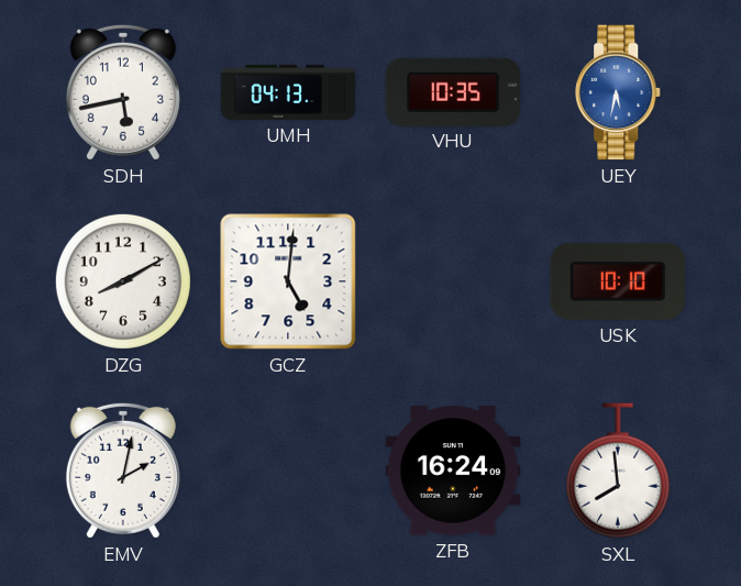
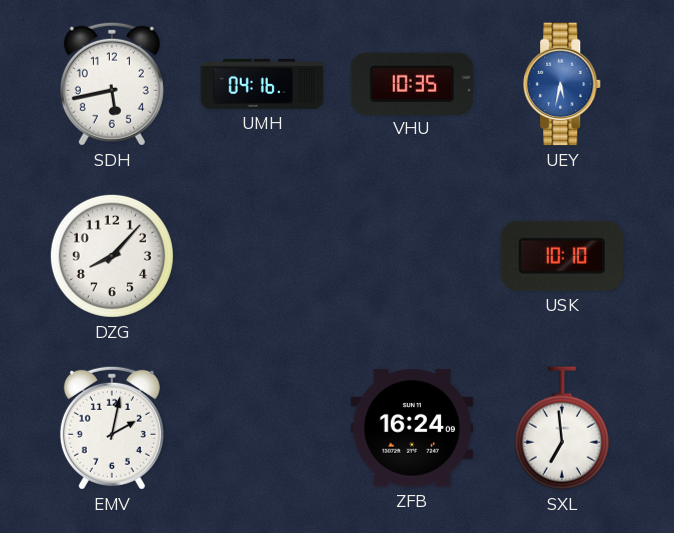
UMH: 04:13 -> 04:16 (262, 84)
DZG: 8:10 -> 8:07 (112, 256)
GCZ: 5:01 -> none (288, 281)
SXL: 7:59 -> 6:59 (562, 428)
